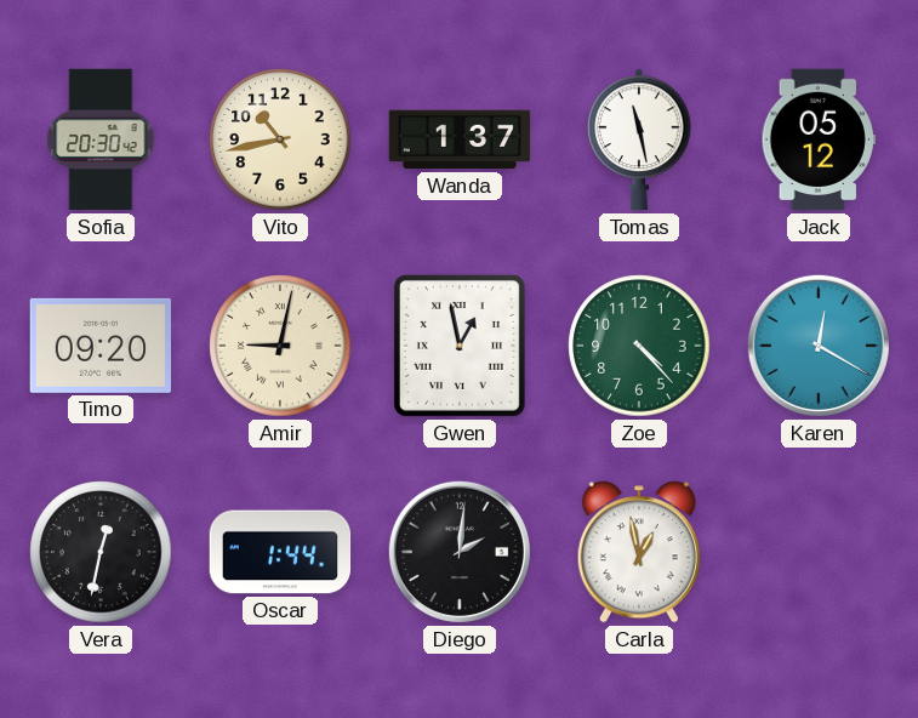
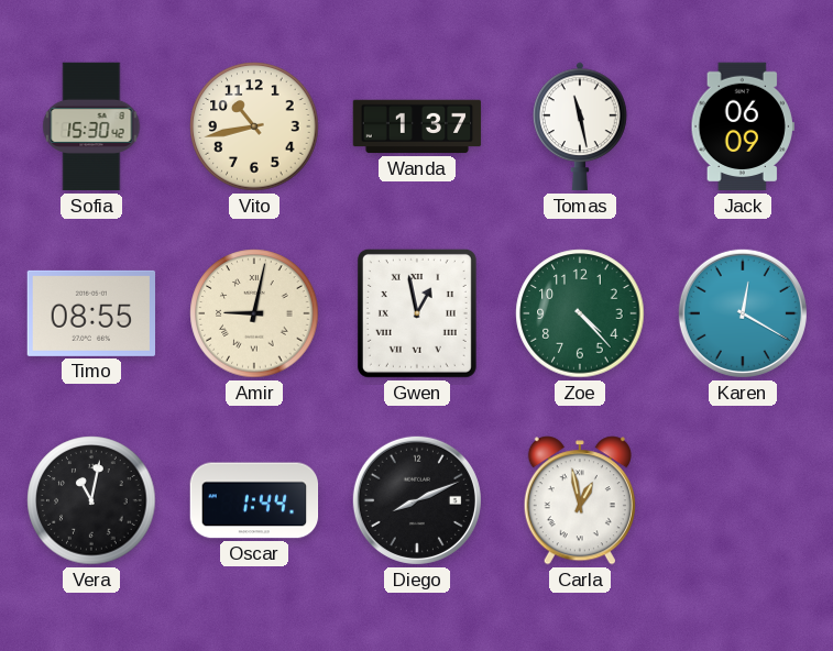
Sofia: 20:30 -> 15:30 (91, 126)
Jack: 05:12 -> 06:09 (743, 126)
Timo: 09:20 -> 08:55 (91, 313)
Vera: 12:32 -> 11:02 (91, 500)
Diego: 2:01 -> 8:11 (417, 500)
